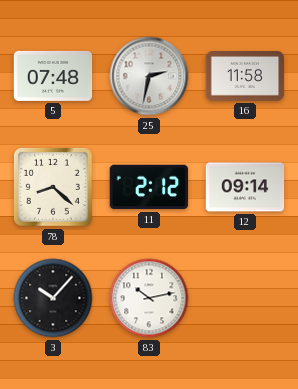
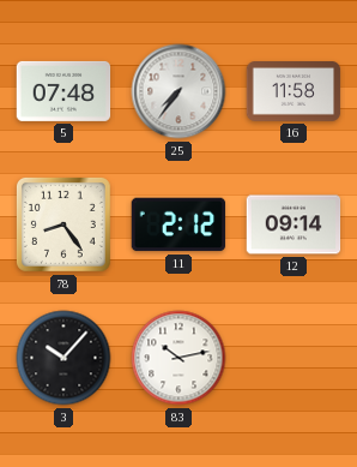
25: 2:32 -> 7:36 (179, 91)
78: 8:22 -> 8:24 (63, 224)
